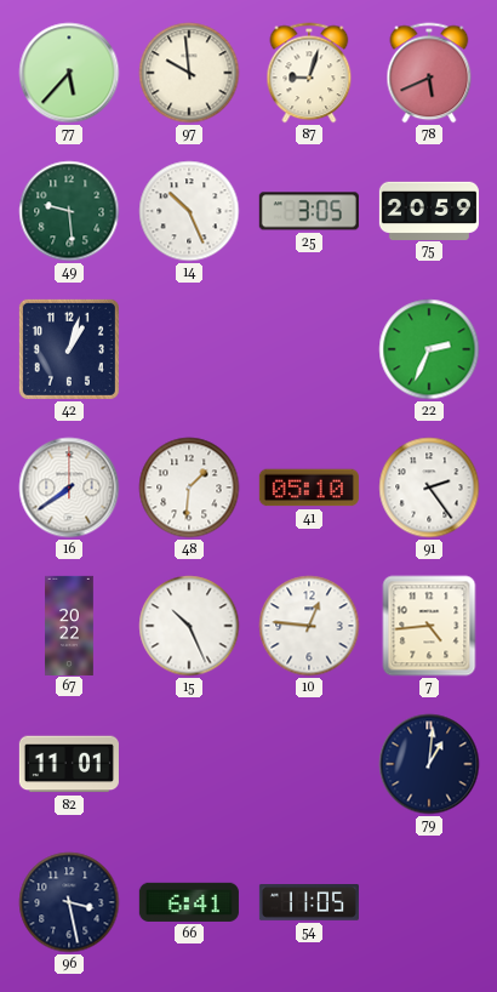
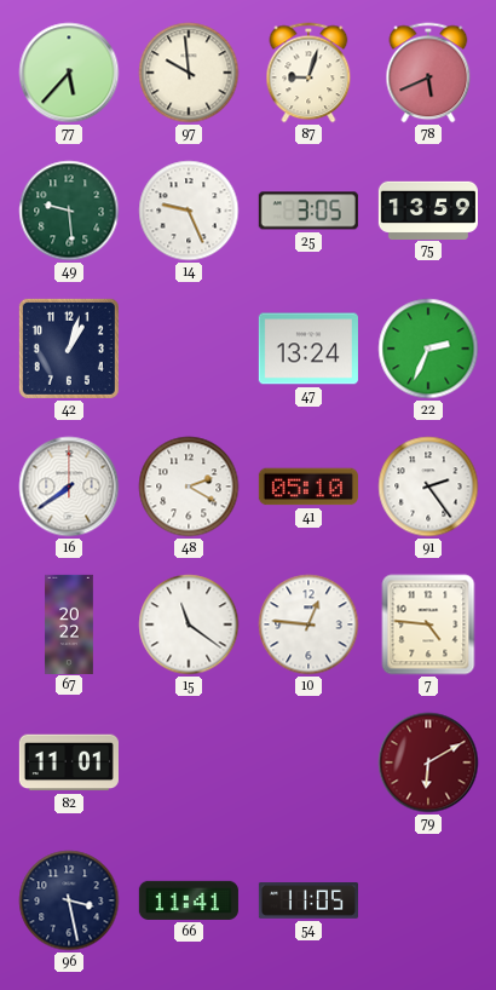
14: 10:26 -> 9:26 (189, 211)
75: 20:59 -> 13:59 (428, 209)
47: none -> 13:24 (308, 349)
48: 1:31 -> 2:20 (189, 487)
15: 10:26 -> 11:21 (189, 624)
7: 4:44 -> 4:46 (428, 624)
79: 1:01 -> 6:10 (428, 762)
79 dial: navy -> burgundy (428, 762)
66: 6:41 -> 11:41 (189, 900)
